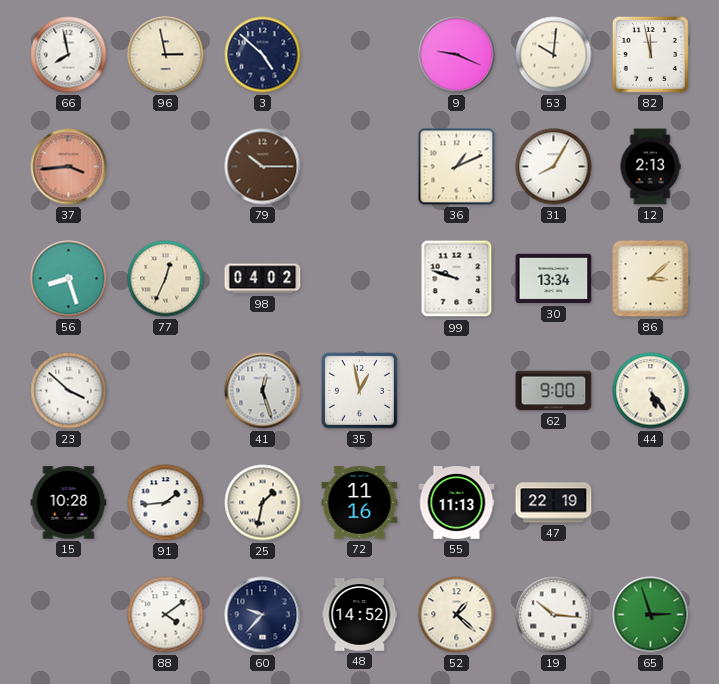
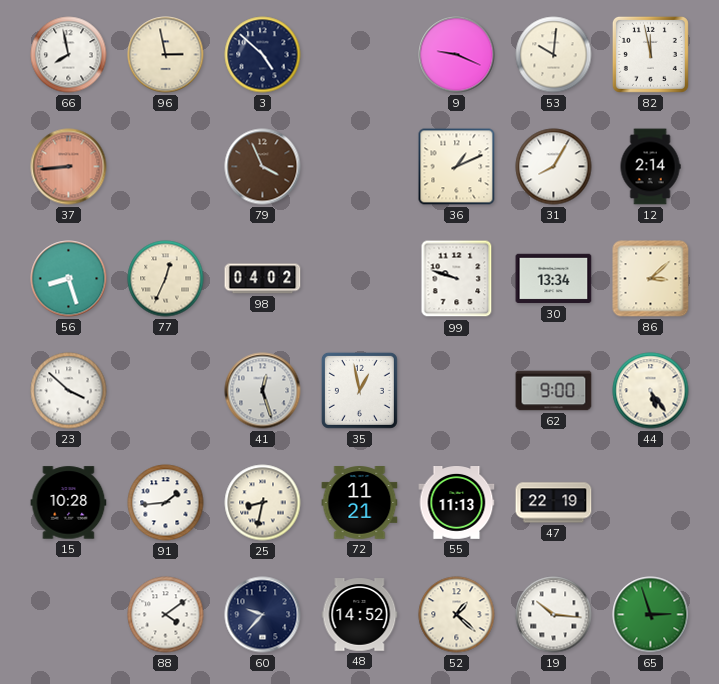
37: 3:44 -> 8:44 (69, 167)
79: 10:15 -> 3:56 (263, 167)
12: 2:13 -> 2:14 (650, 167)
25: 1:32 -> 8:32 (263, 503)
72: 11:16 -> 11:21 (360, 503)
